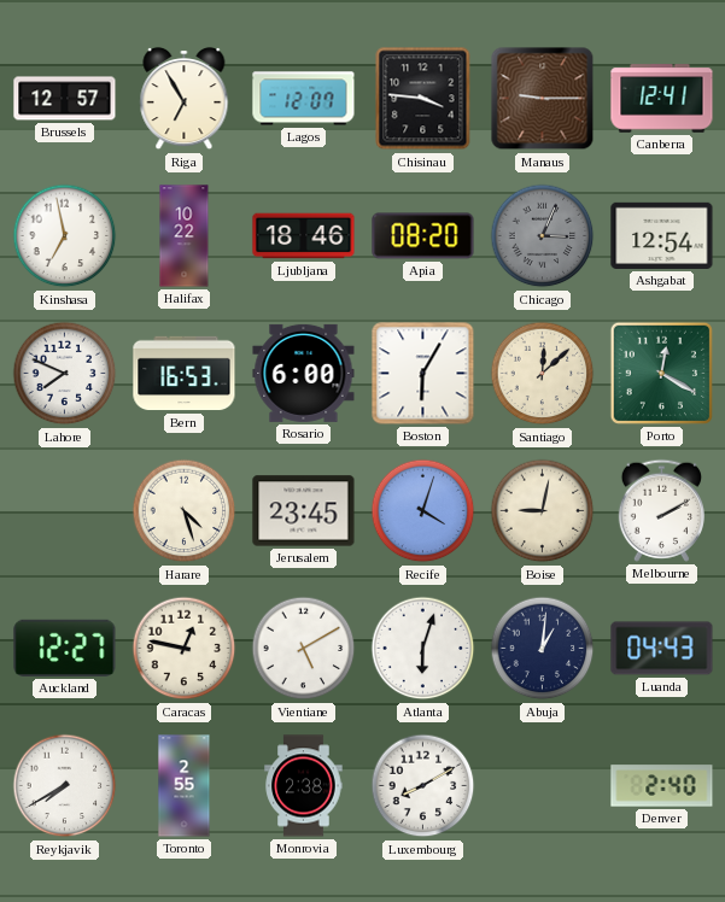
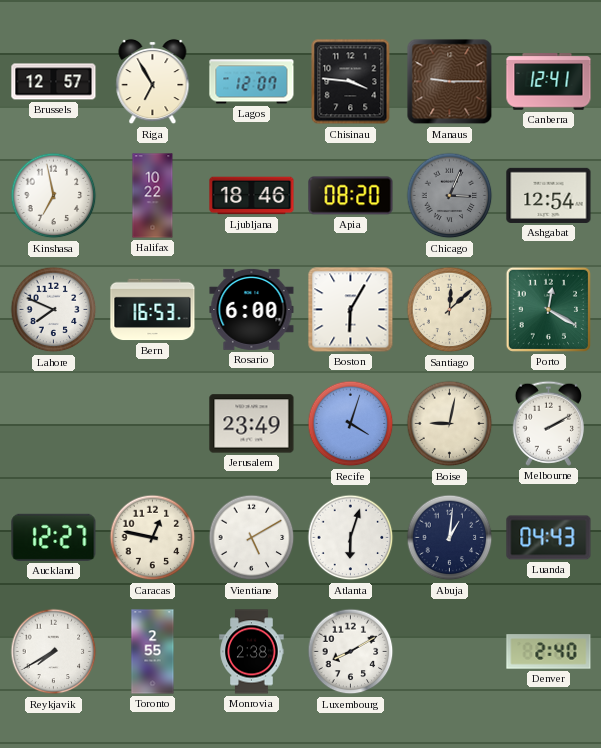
Harare: 4:27 -> none (185, 511)
Jerusalem: 23:45 -> 23:49 (252, 424)
